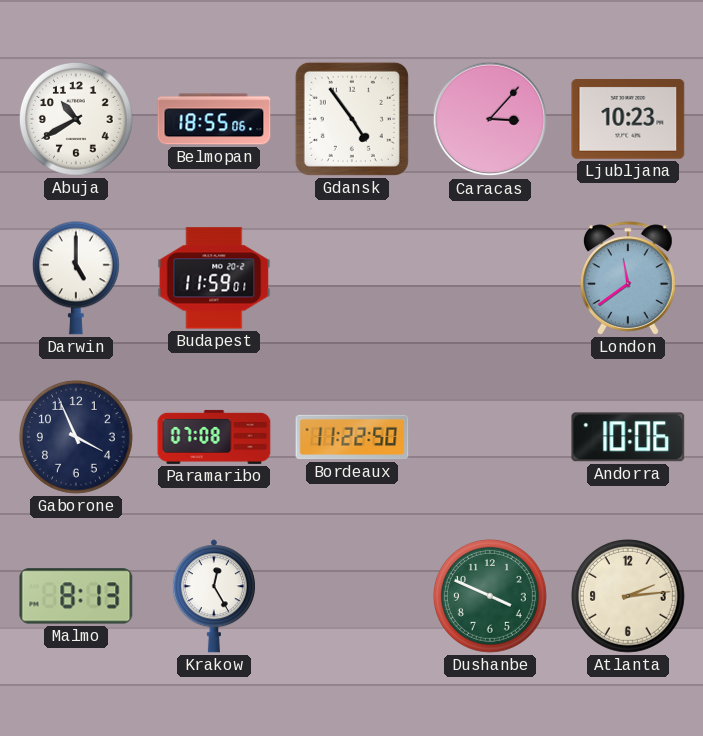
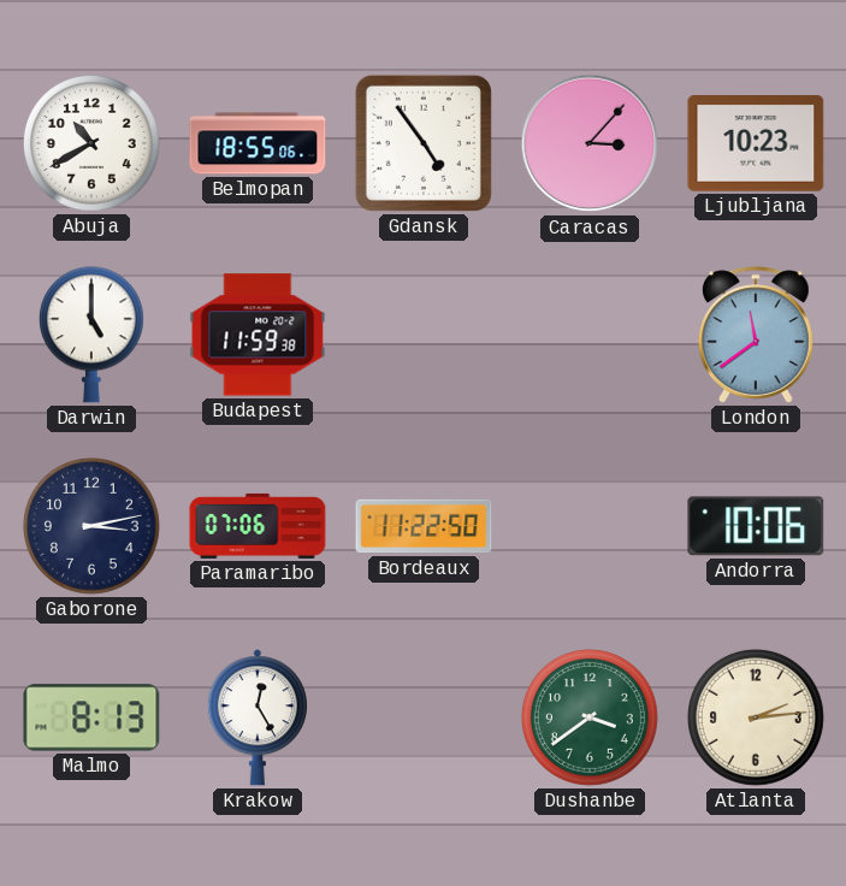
Budapest: 11:59:01 -> 11:59:38 (258, 335)
Gaborone: 3:56 -> 3:13 (93, 527)
Paramaribo: 07:08 -> 07:06 (258, 526)
Dushanbe: 3:49 -> 3:39 (591, 719)
